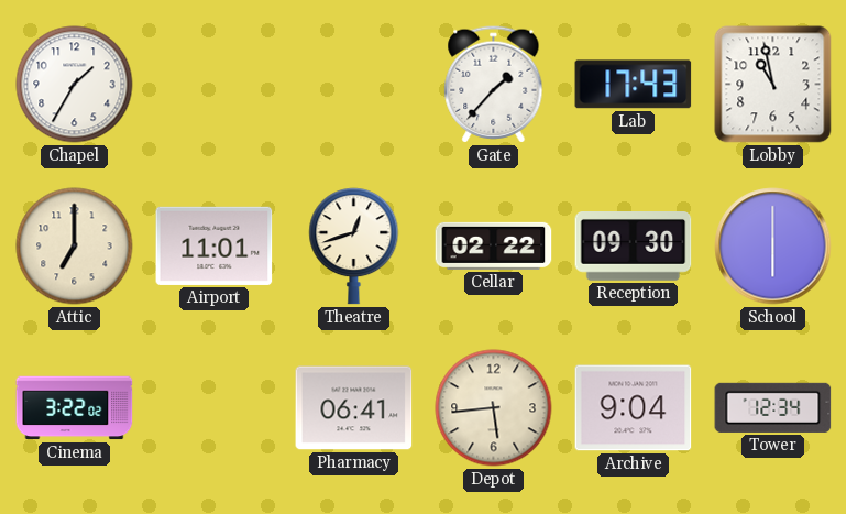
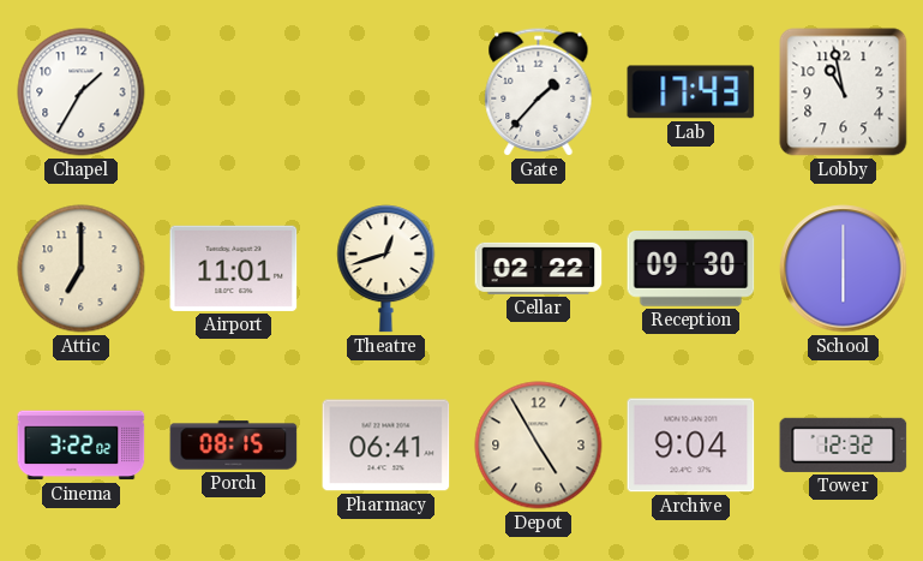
Porch: none -> 08:15 (234, 446)
Depot: 5:44 -> 4:55 (539, 446)
Tower: 12:34 -> 12:32 (844, 444)
